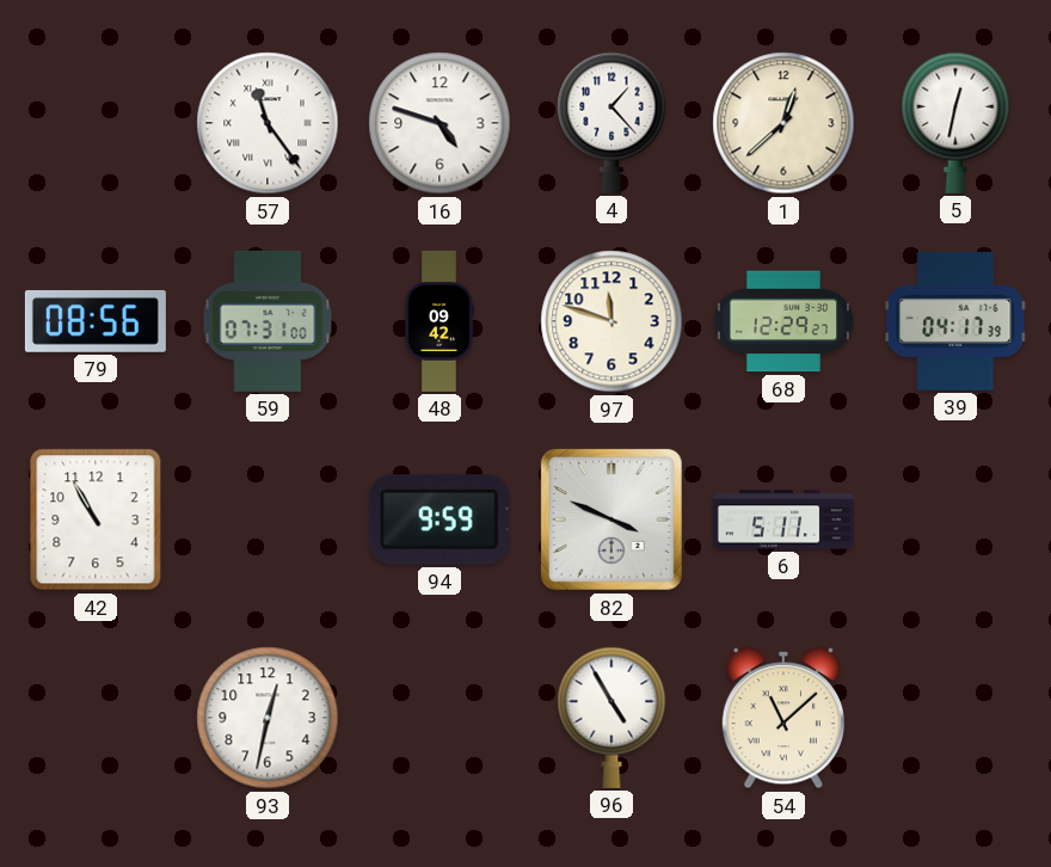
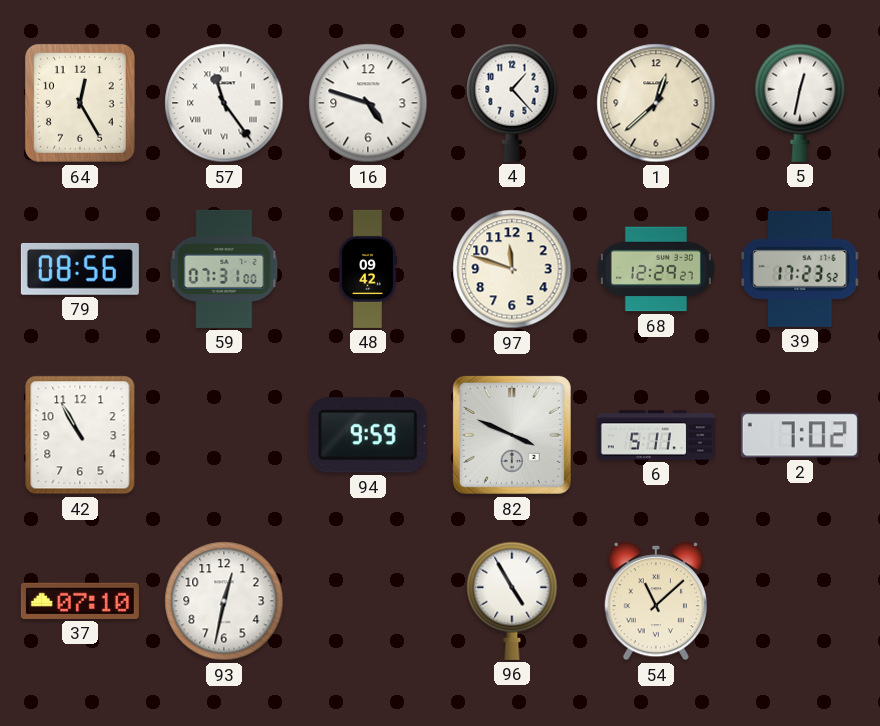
64: none -> 12:25 (80, 103)
39: 04:17 -> 17:23 (800, 269)
2: none -> 7:02 (800, 435)
37: none -> 07:10 (80, 601)
